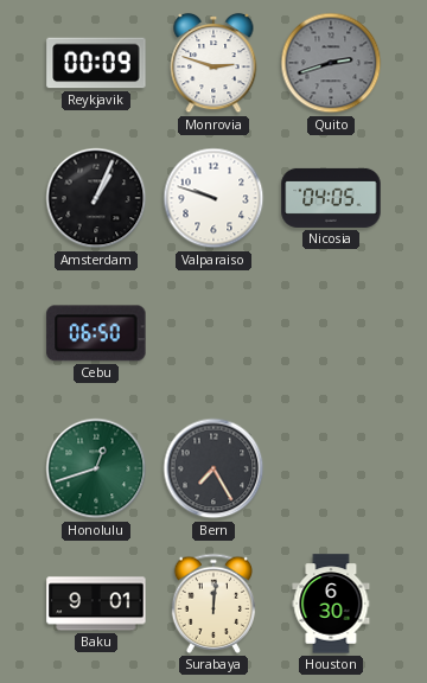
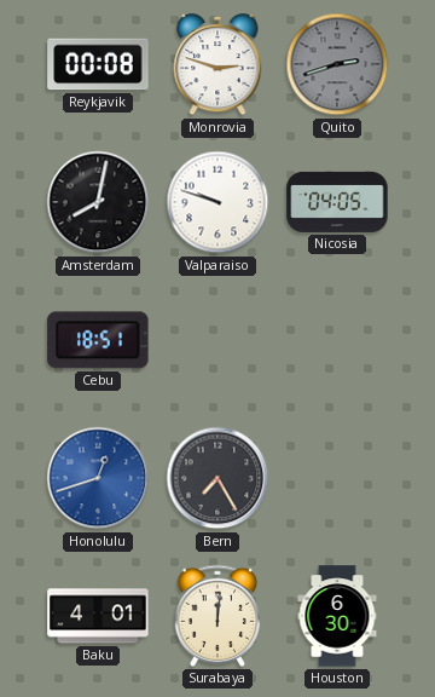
Reykjavik: 00:09 -> 00:08 (98, 64)
Amsterdam: 1:04 -> 8:02 (98, 202)
Cebu: 06:50 -> 18:51 (98, 340)
Honolulu dial: green -> blue (98, 478)
Baku: 9:01 -> 4:01 (98, 616)
